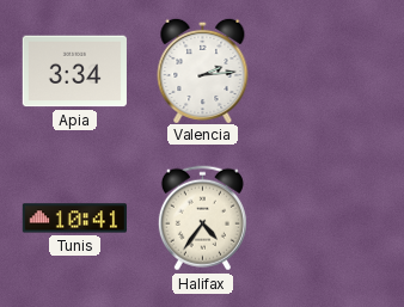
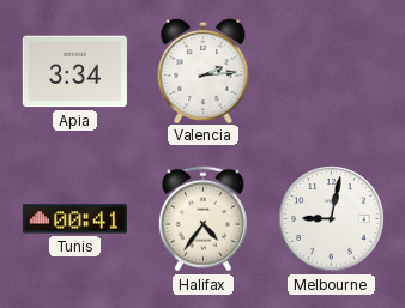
Tunis: 10:41 -> 00:41 (74, 219)
Melbourne: none -> 9:02 (332, 219)
